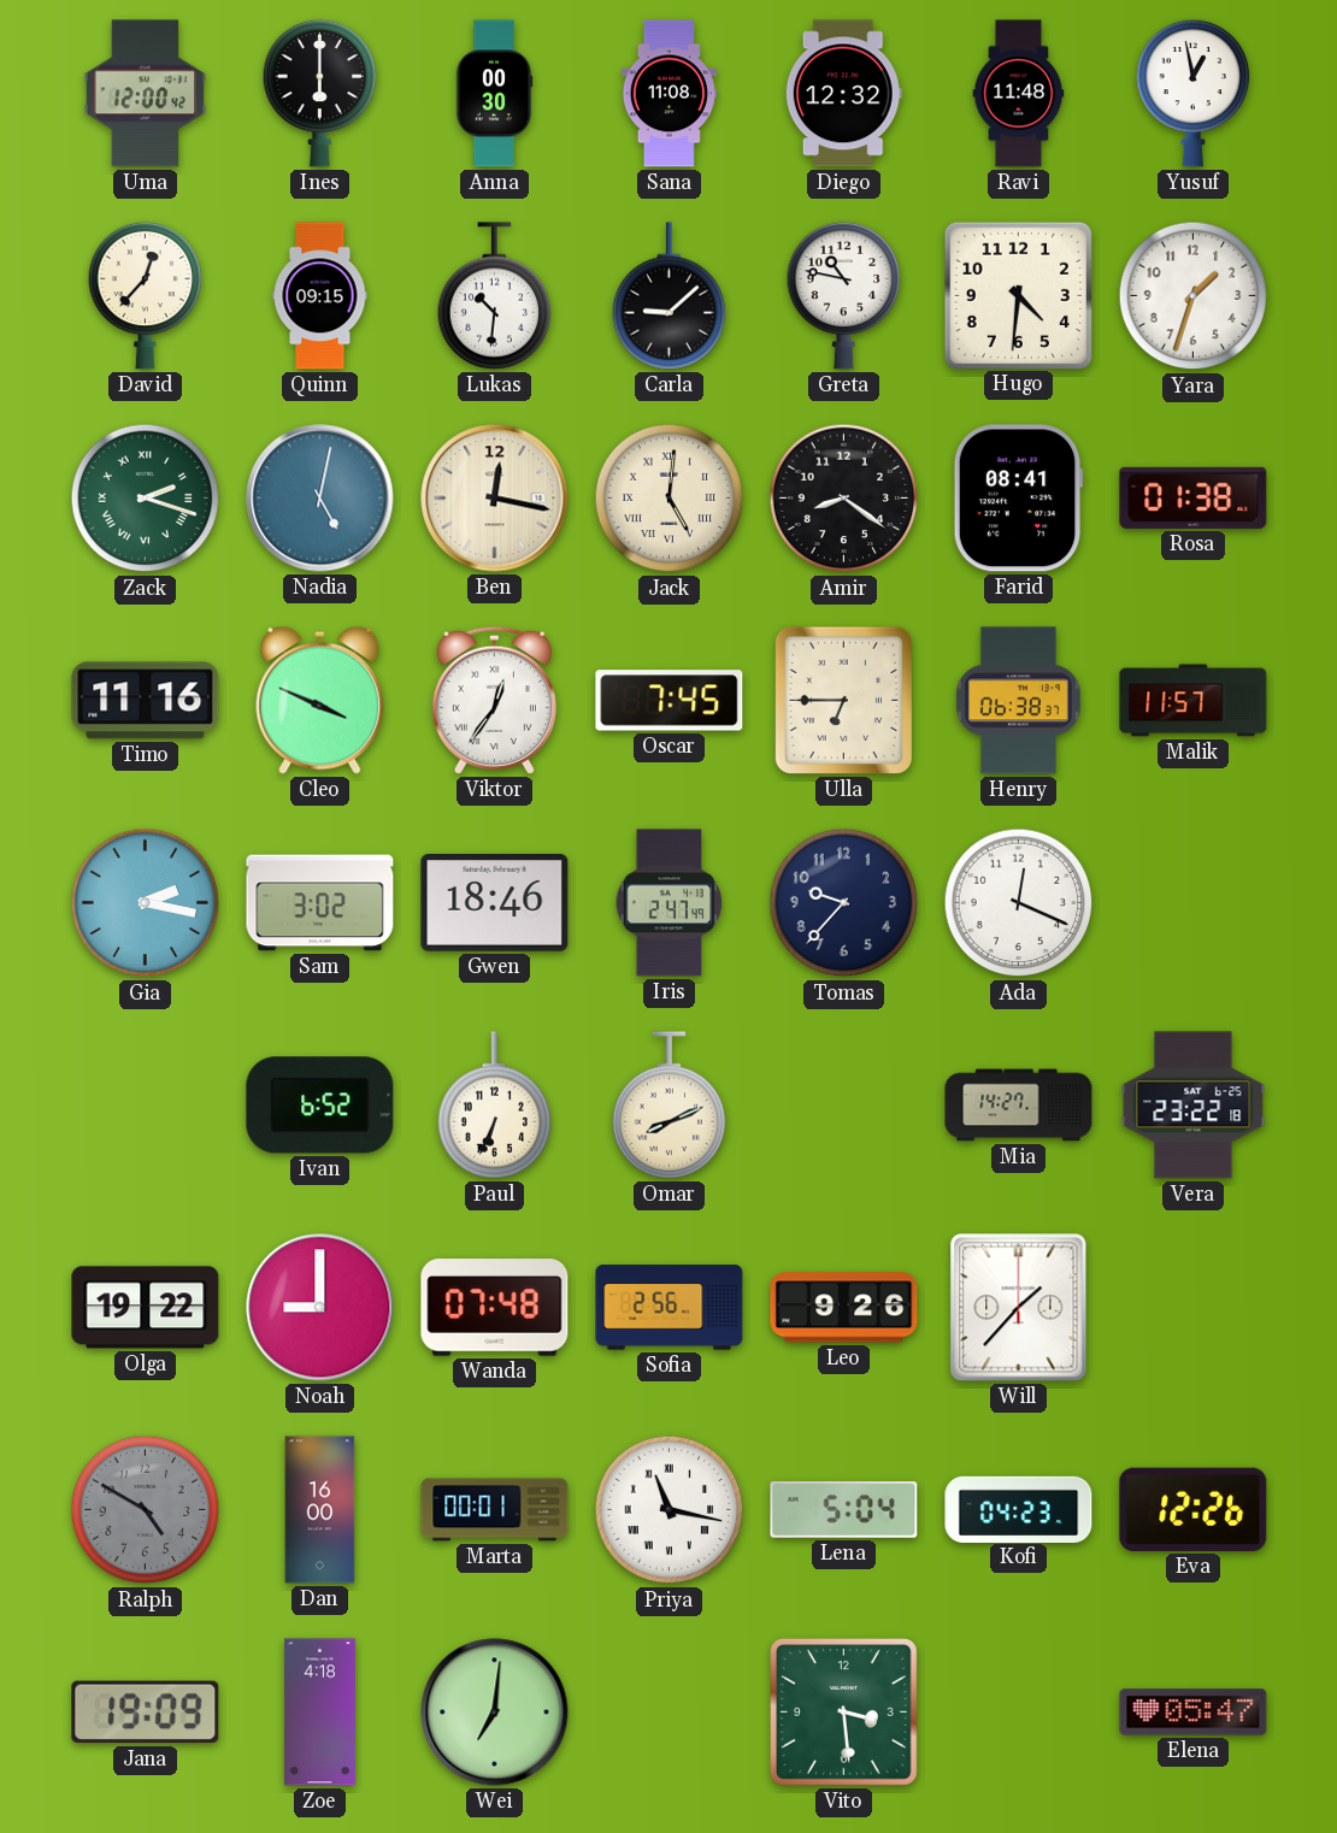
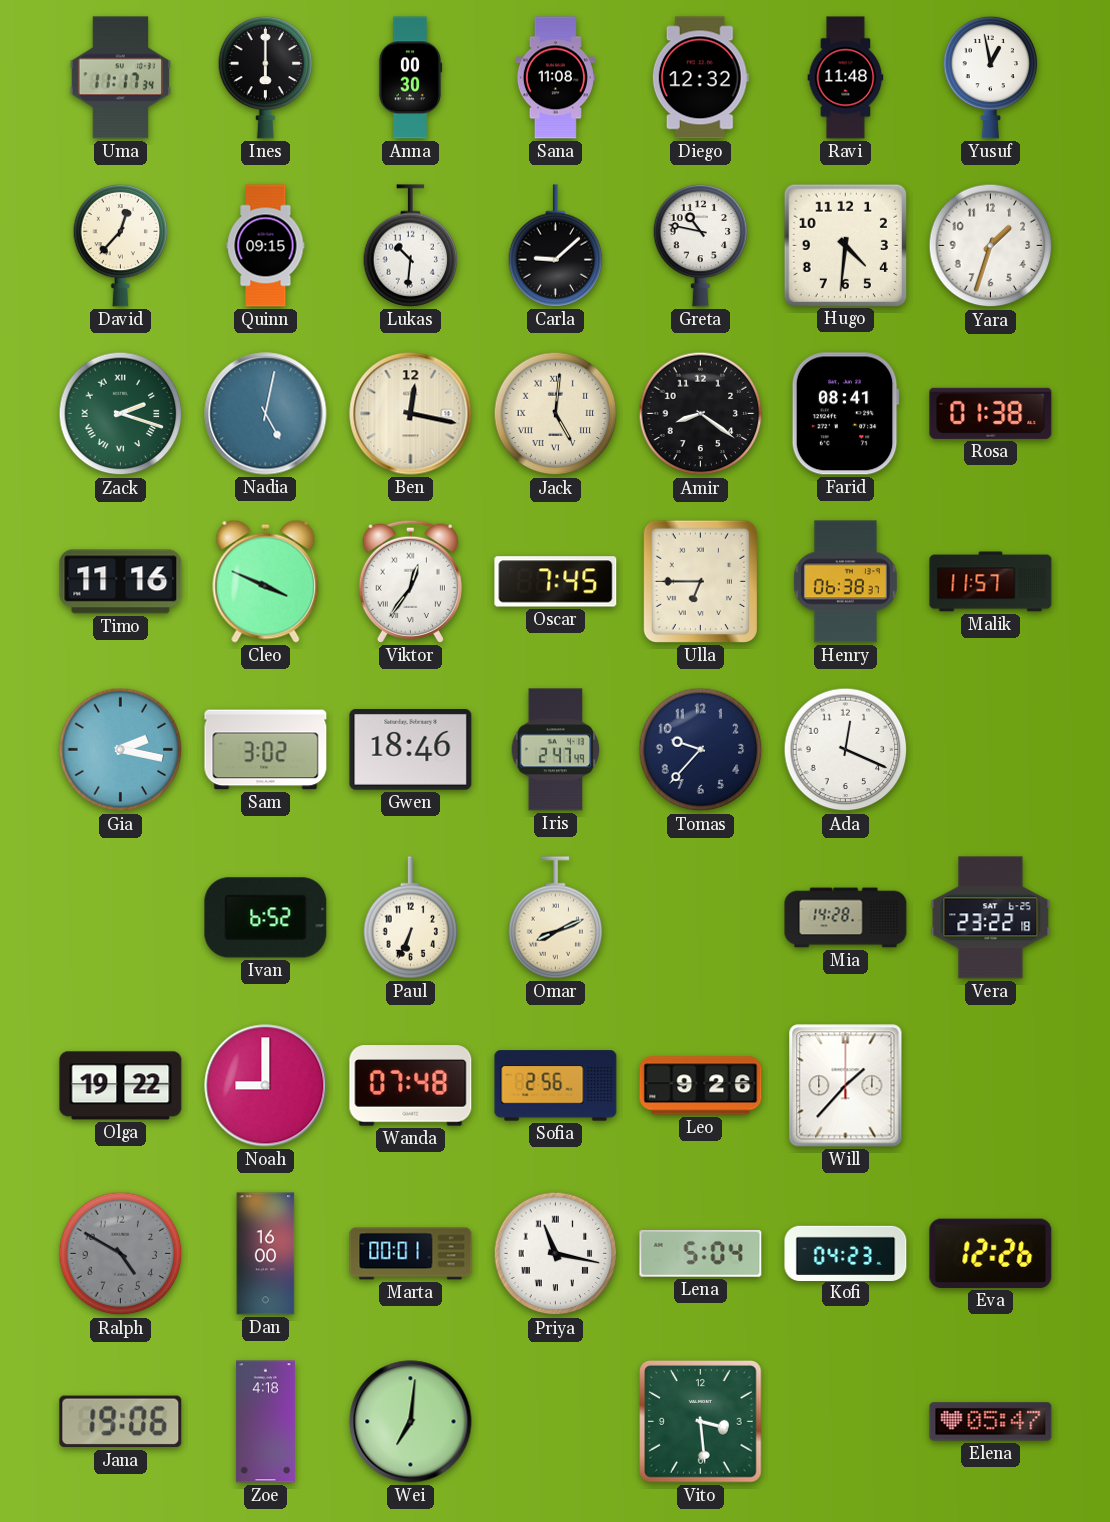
Uma: 12:00 -> 11:17 (121, 78)
Mia: 14:27 -> 14:28 (846, 918)
Jana: 19:09 -> 19:06 (121, 1422)
